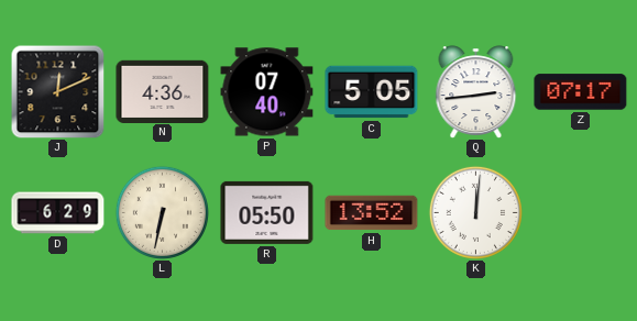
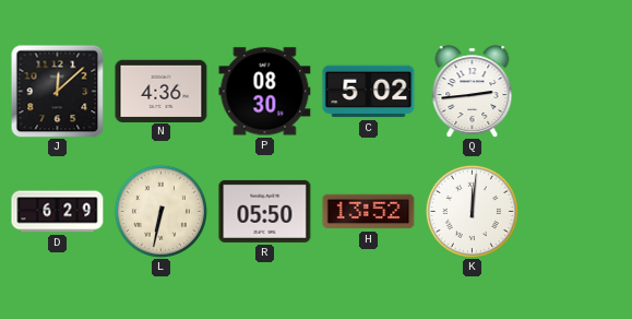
J: 12:11 -> 12:08 (57, 91)
P: 07:40 -> 08:30 (265, 92)
C: 5:05 -> 5:02 (369, 92)
Z: 07:17 -> none (581, 92)
